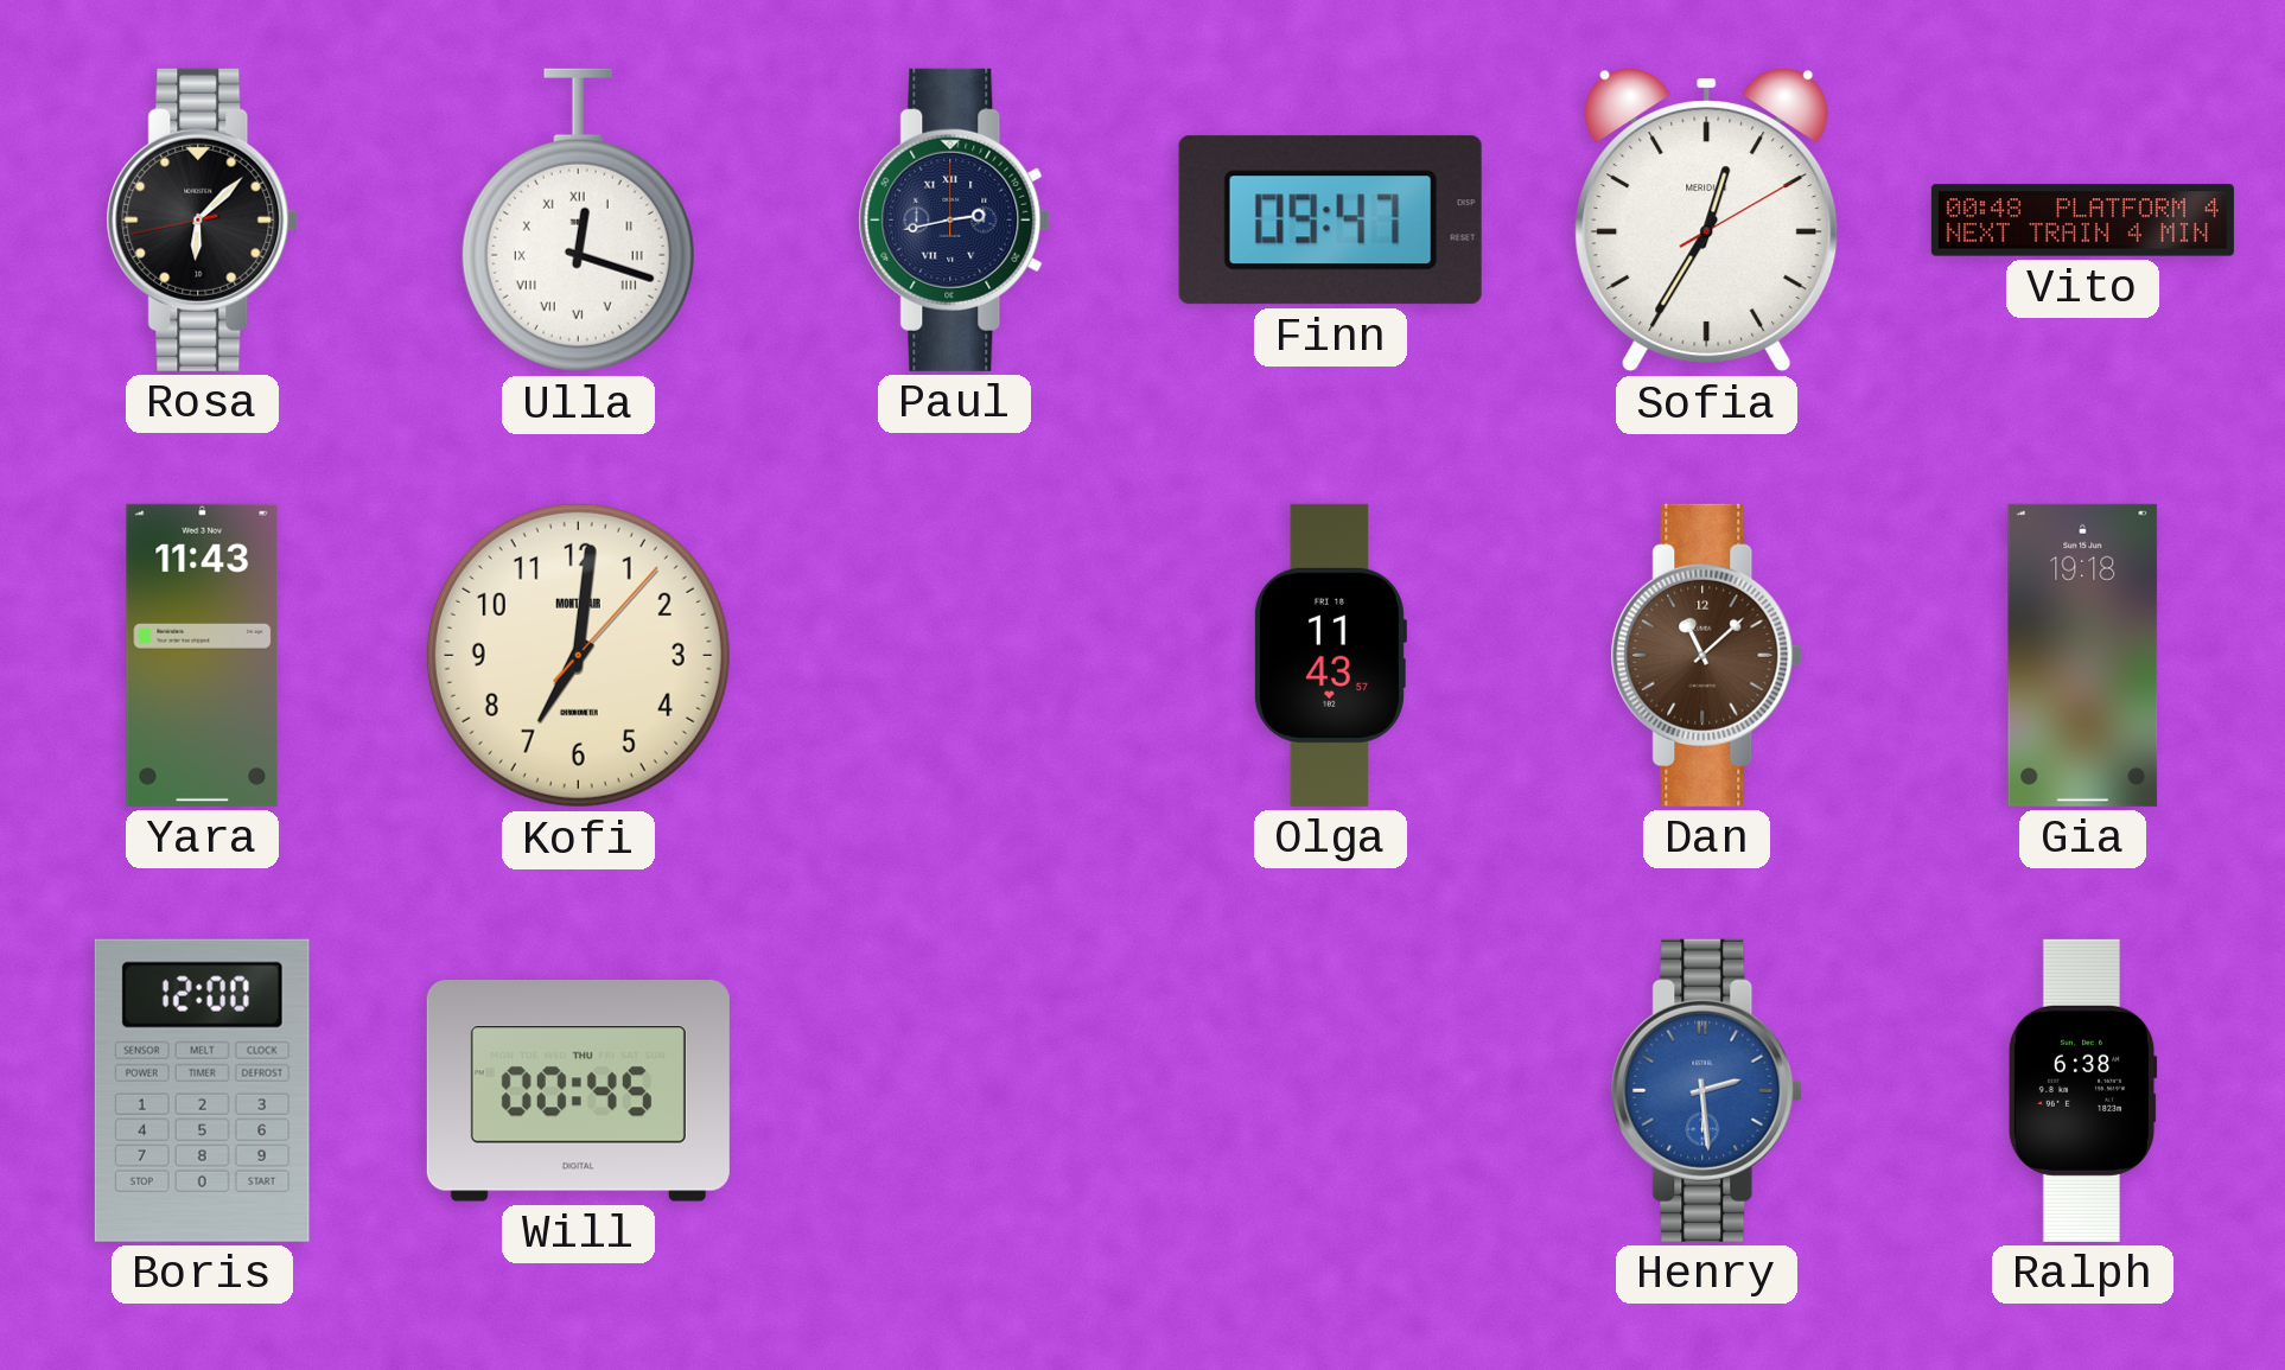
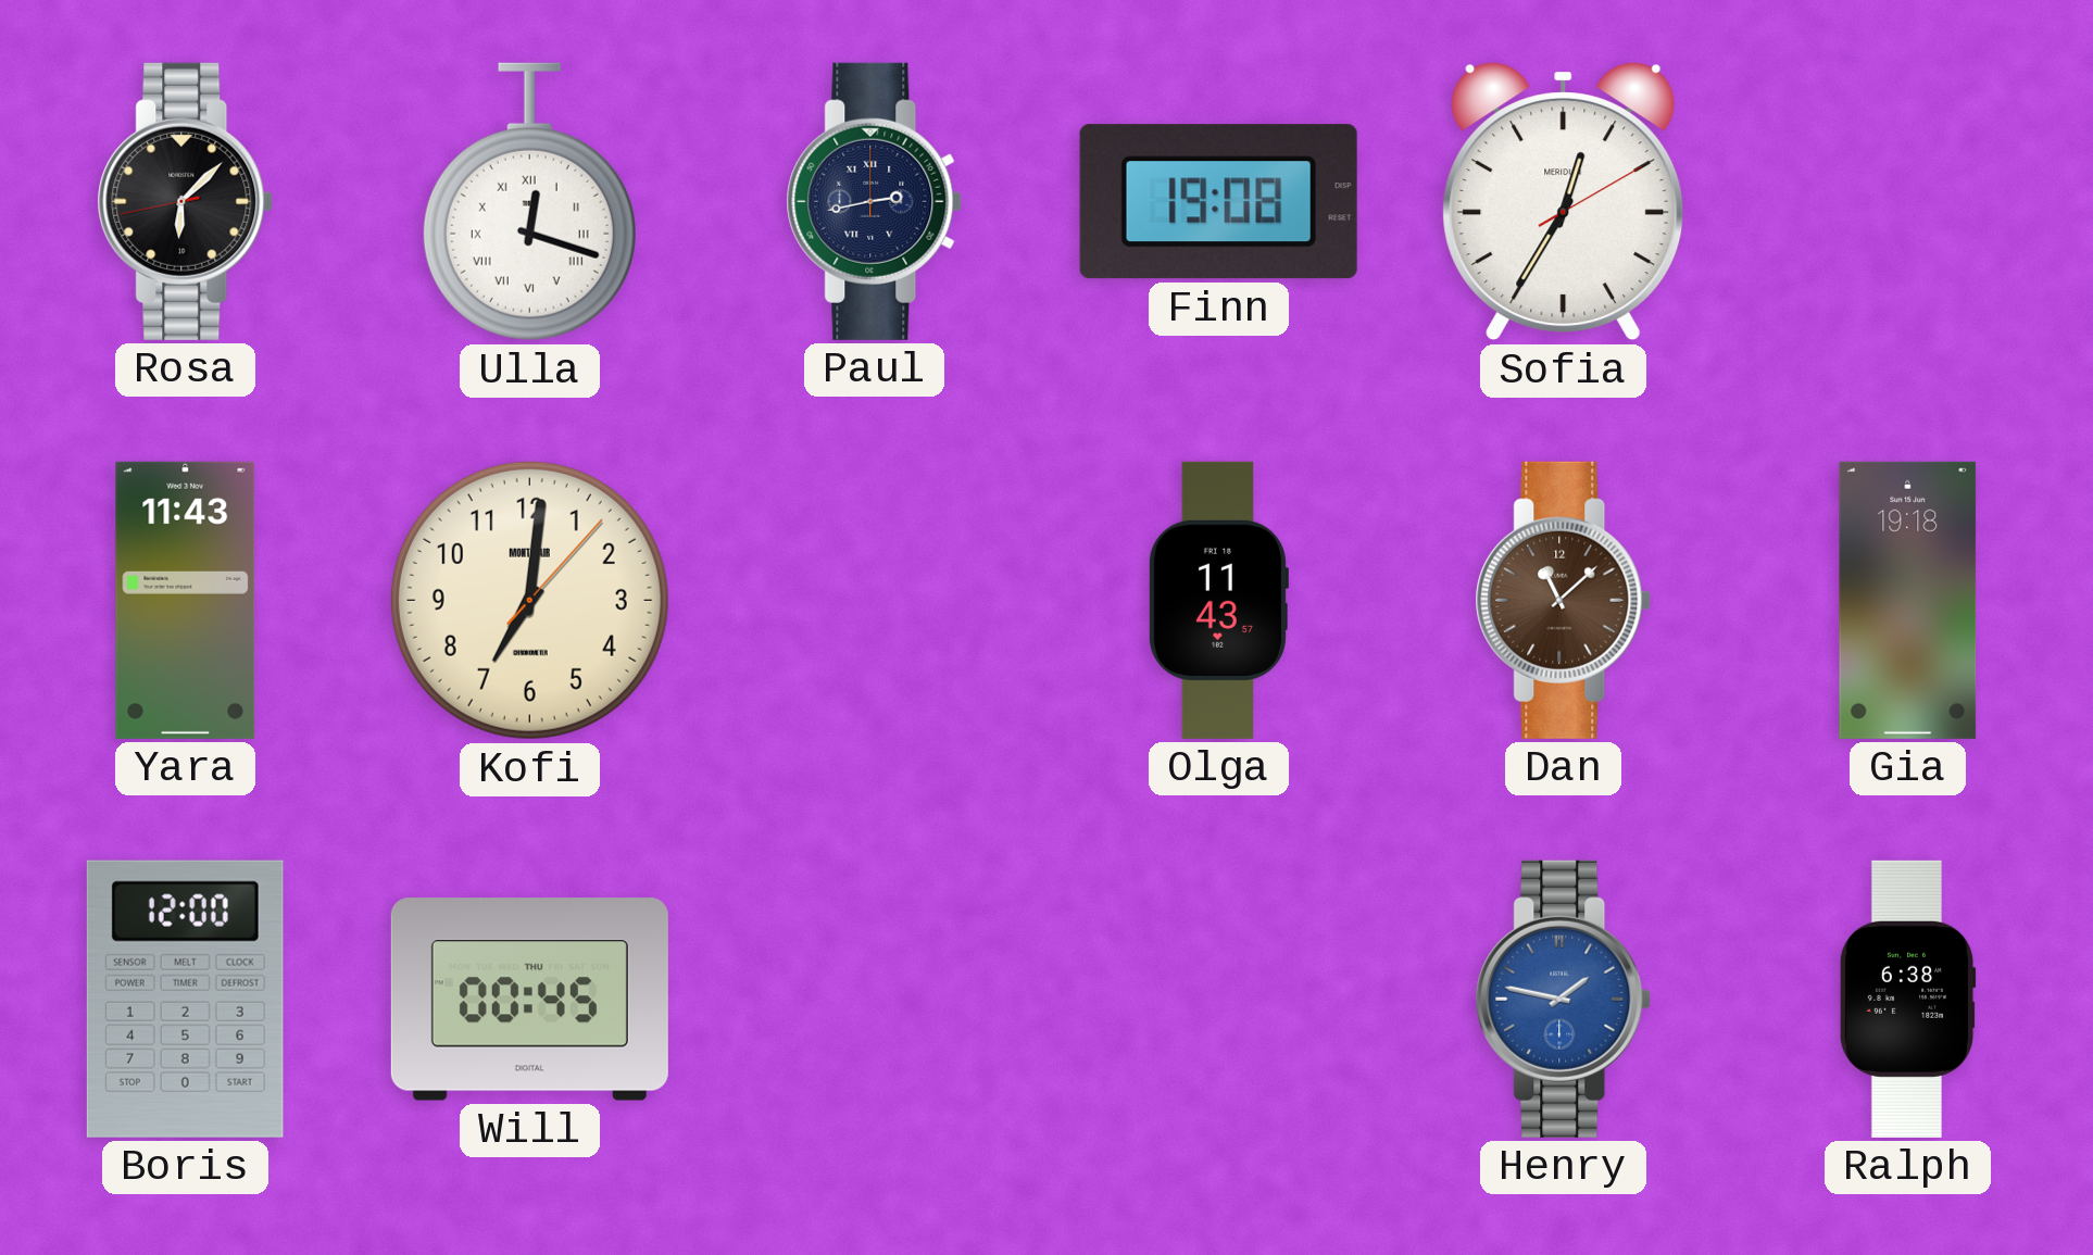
Finn: 09:47 -> 19:08 (1218, 202)
Vito: 00:48 -> none (2082, 221)
Henry: 2:29 -> 1:47 (1564, 999)
